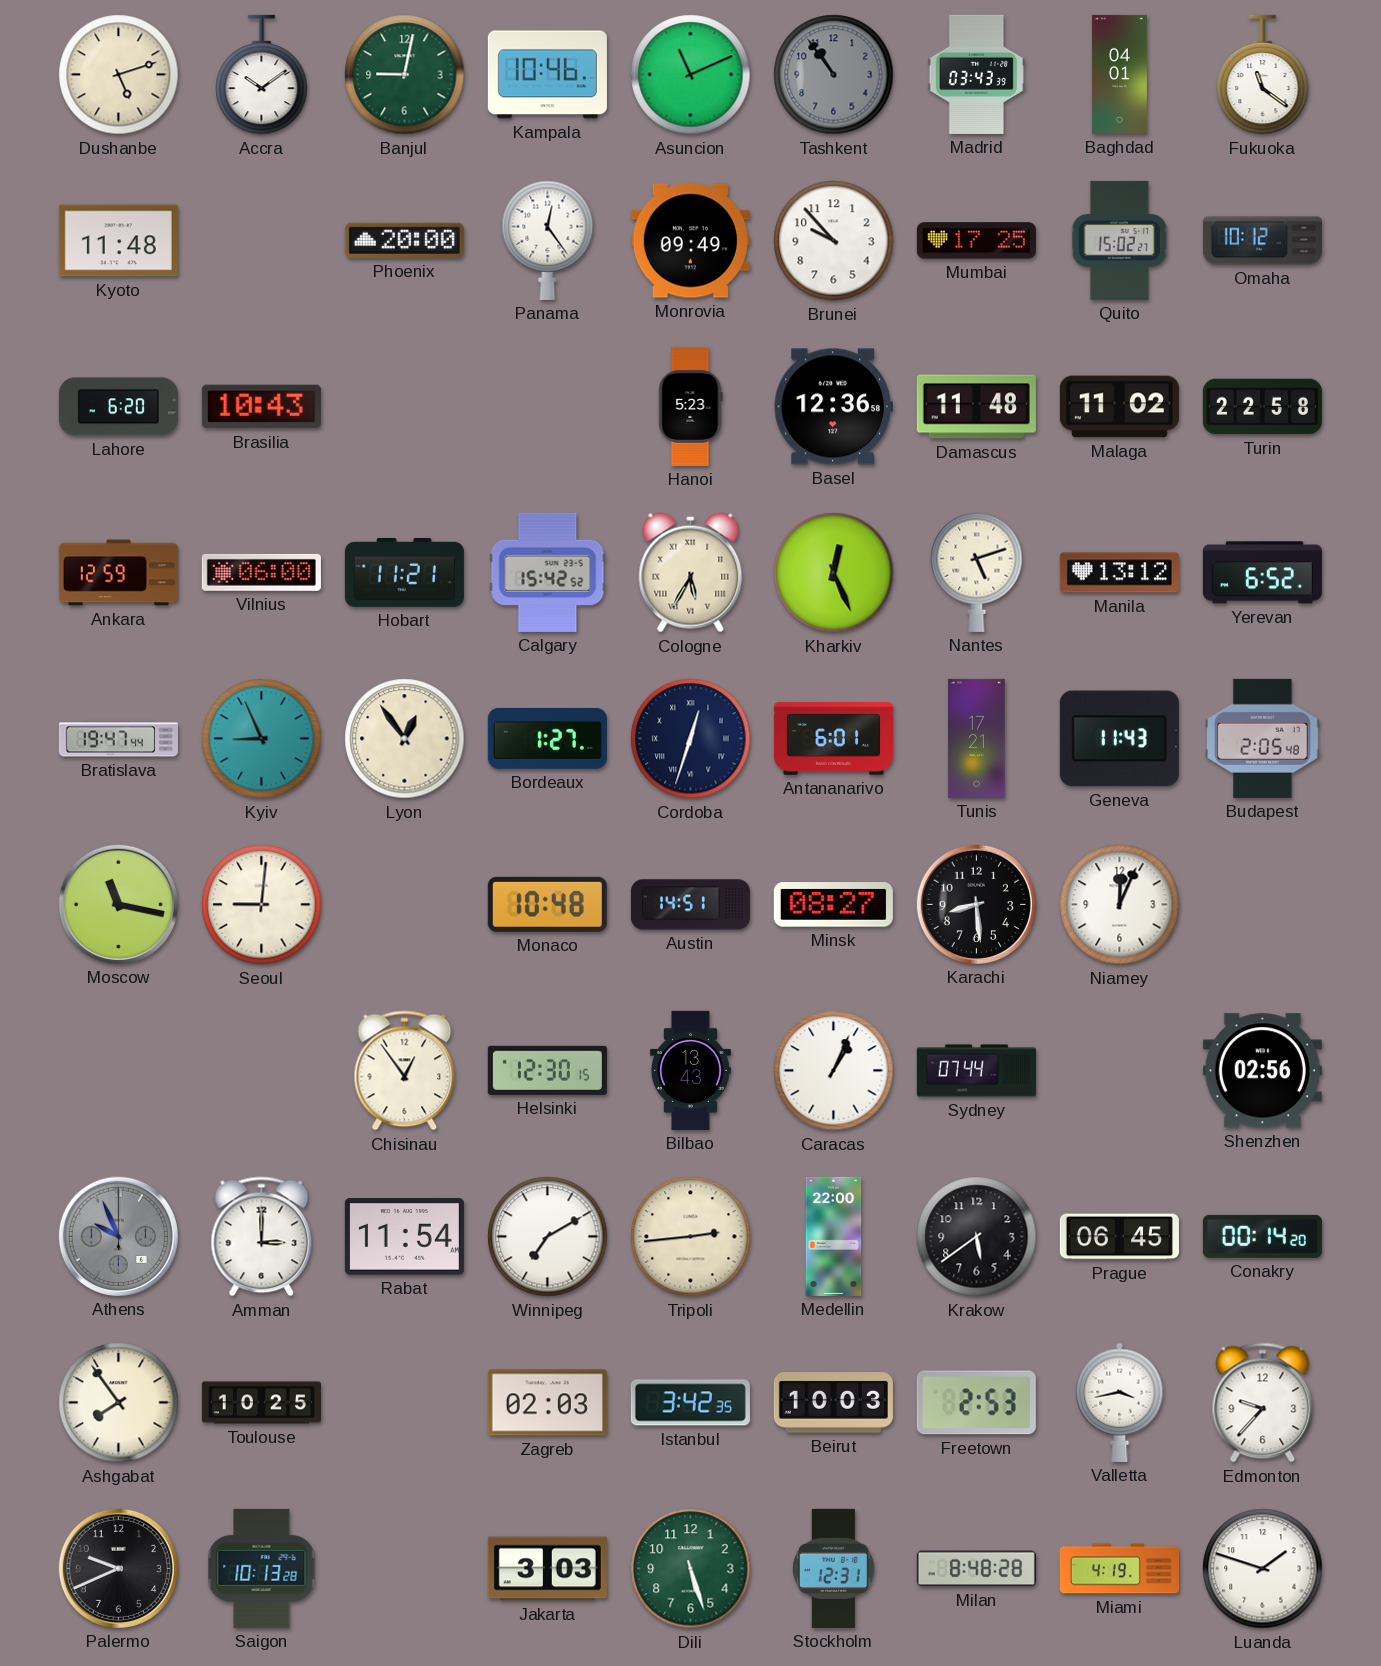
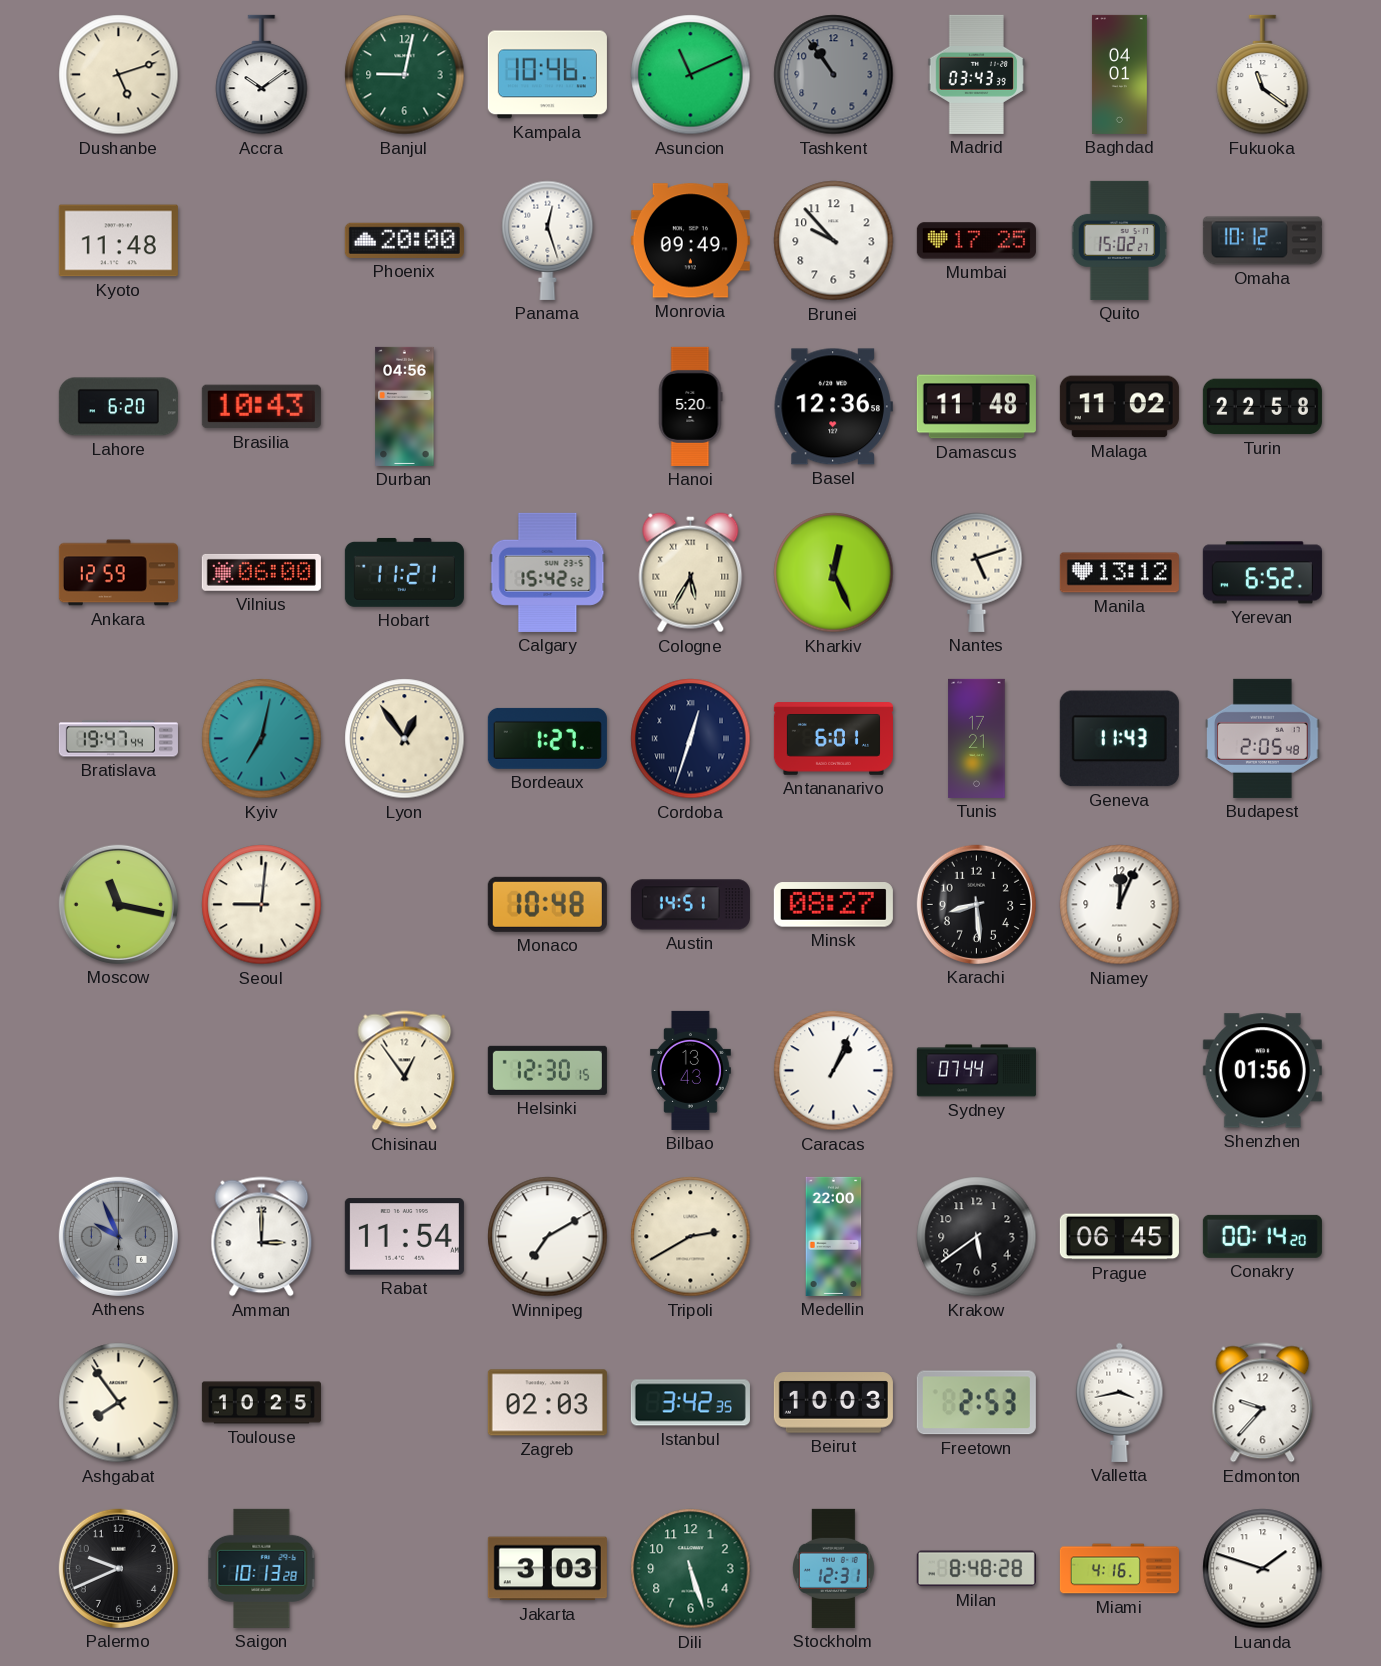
Panama: 12:24 -> 12:27 (548, 240)
Durban: none -> 04:56 (405, 406)
Hanoi: 5:23 -> 5:20 (691, 406)
Kyiv: 8:56 -> 7:02 (262, 739)
Shenzhen: 02:56 -> 01:56 (1262, 1071)
Tripoli: 2:44 -> 2:40 (691, 1237)
Miami: 4:19 -> 4:16 (1119, 1569)
